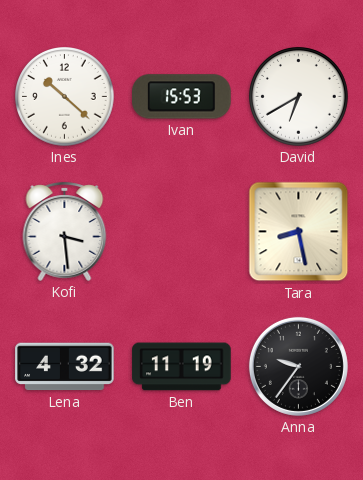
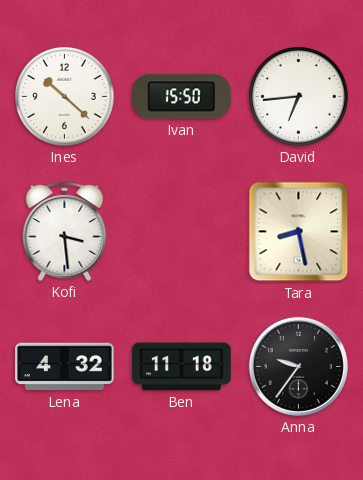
Ivan: 15:53 -> 15:50 (182, 97)
David: 6:40 -> 6:44 (299, 97)
Ben: 11:19 -> 11:18 (182, 367)
